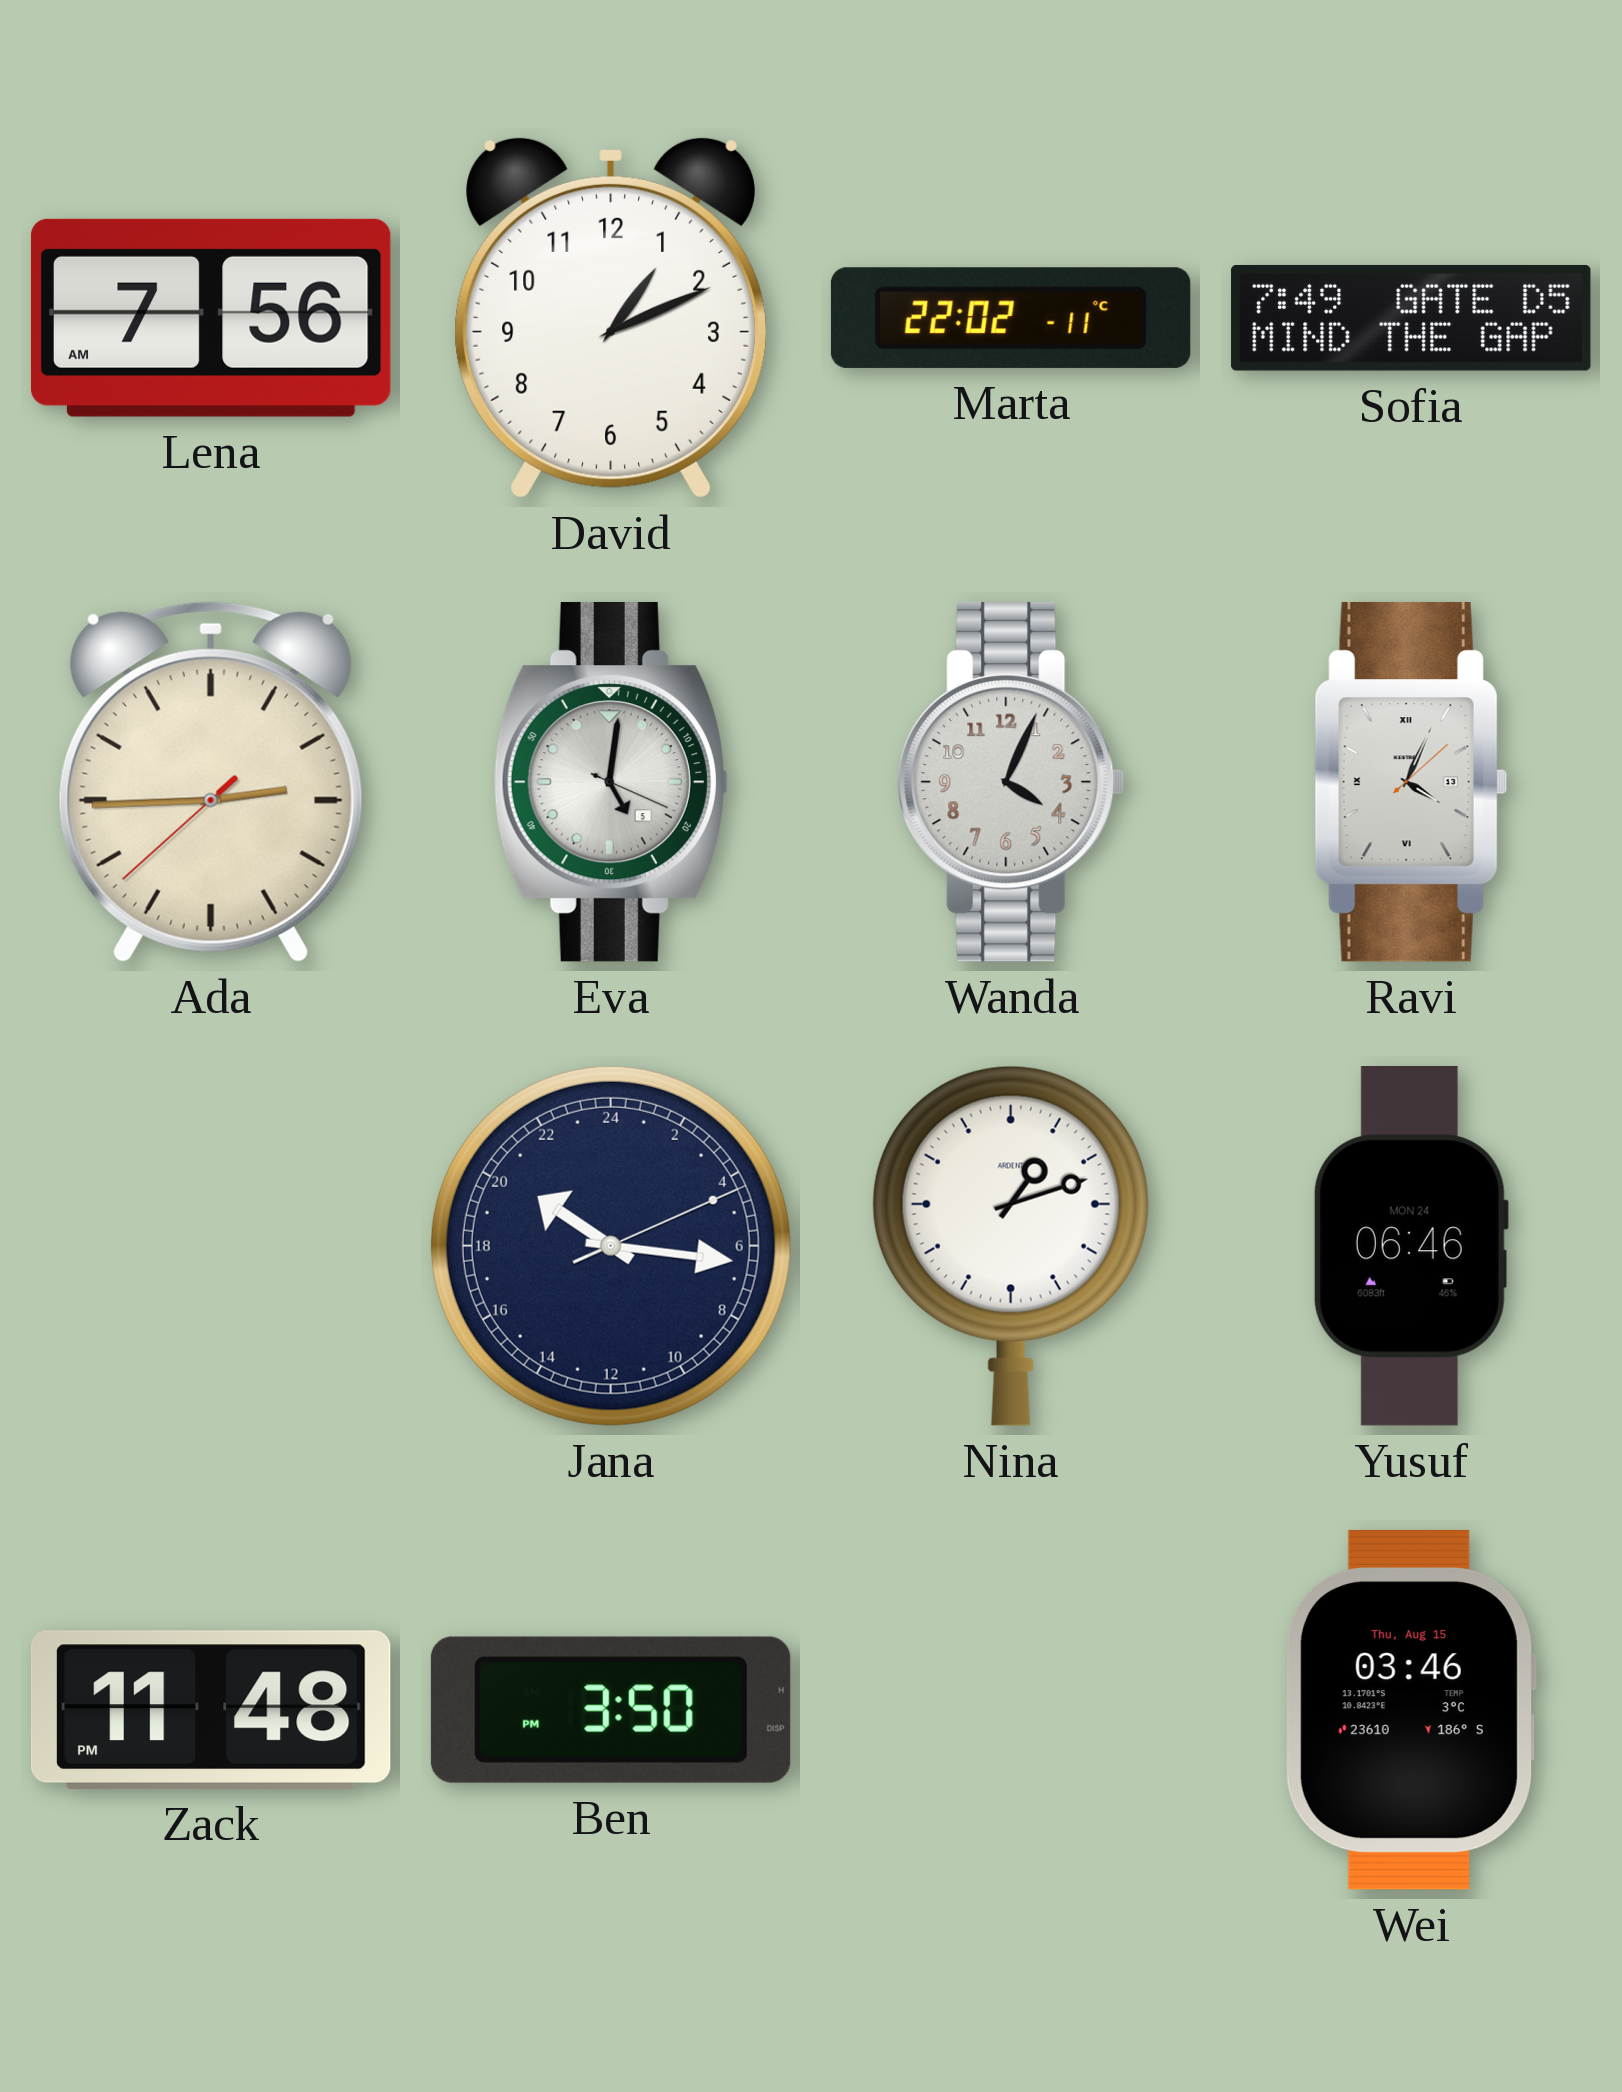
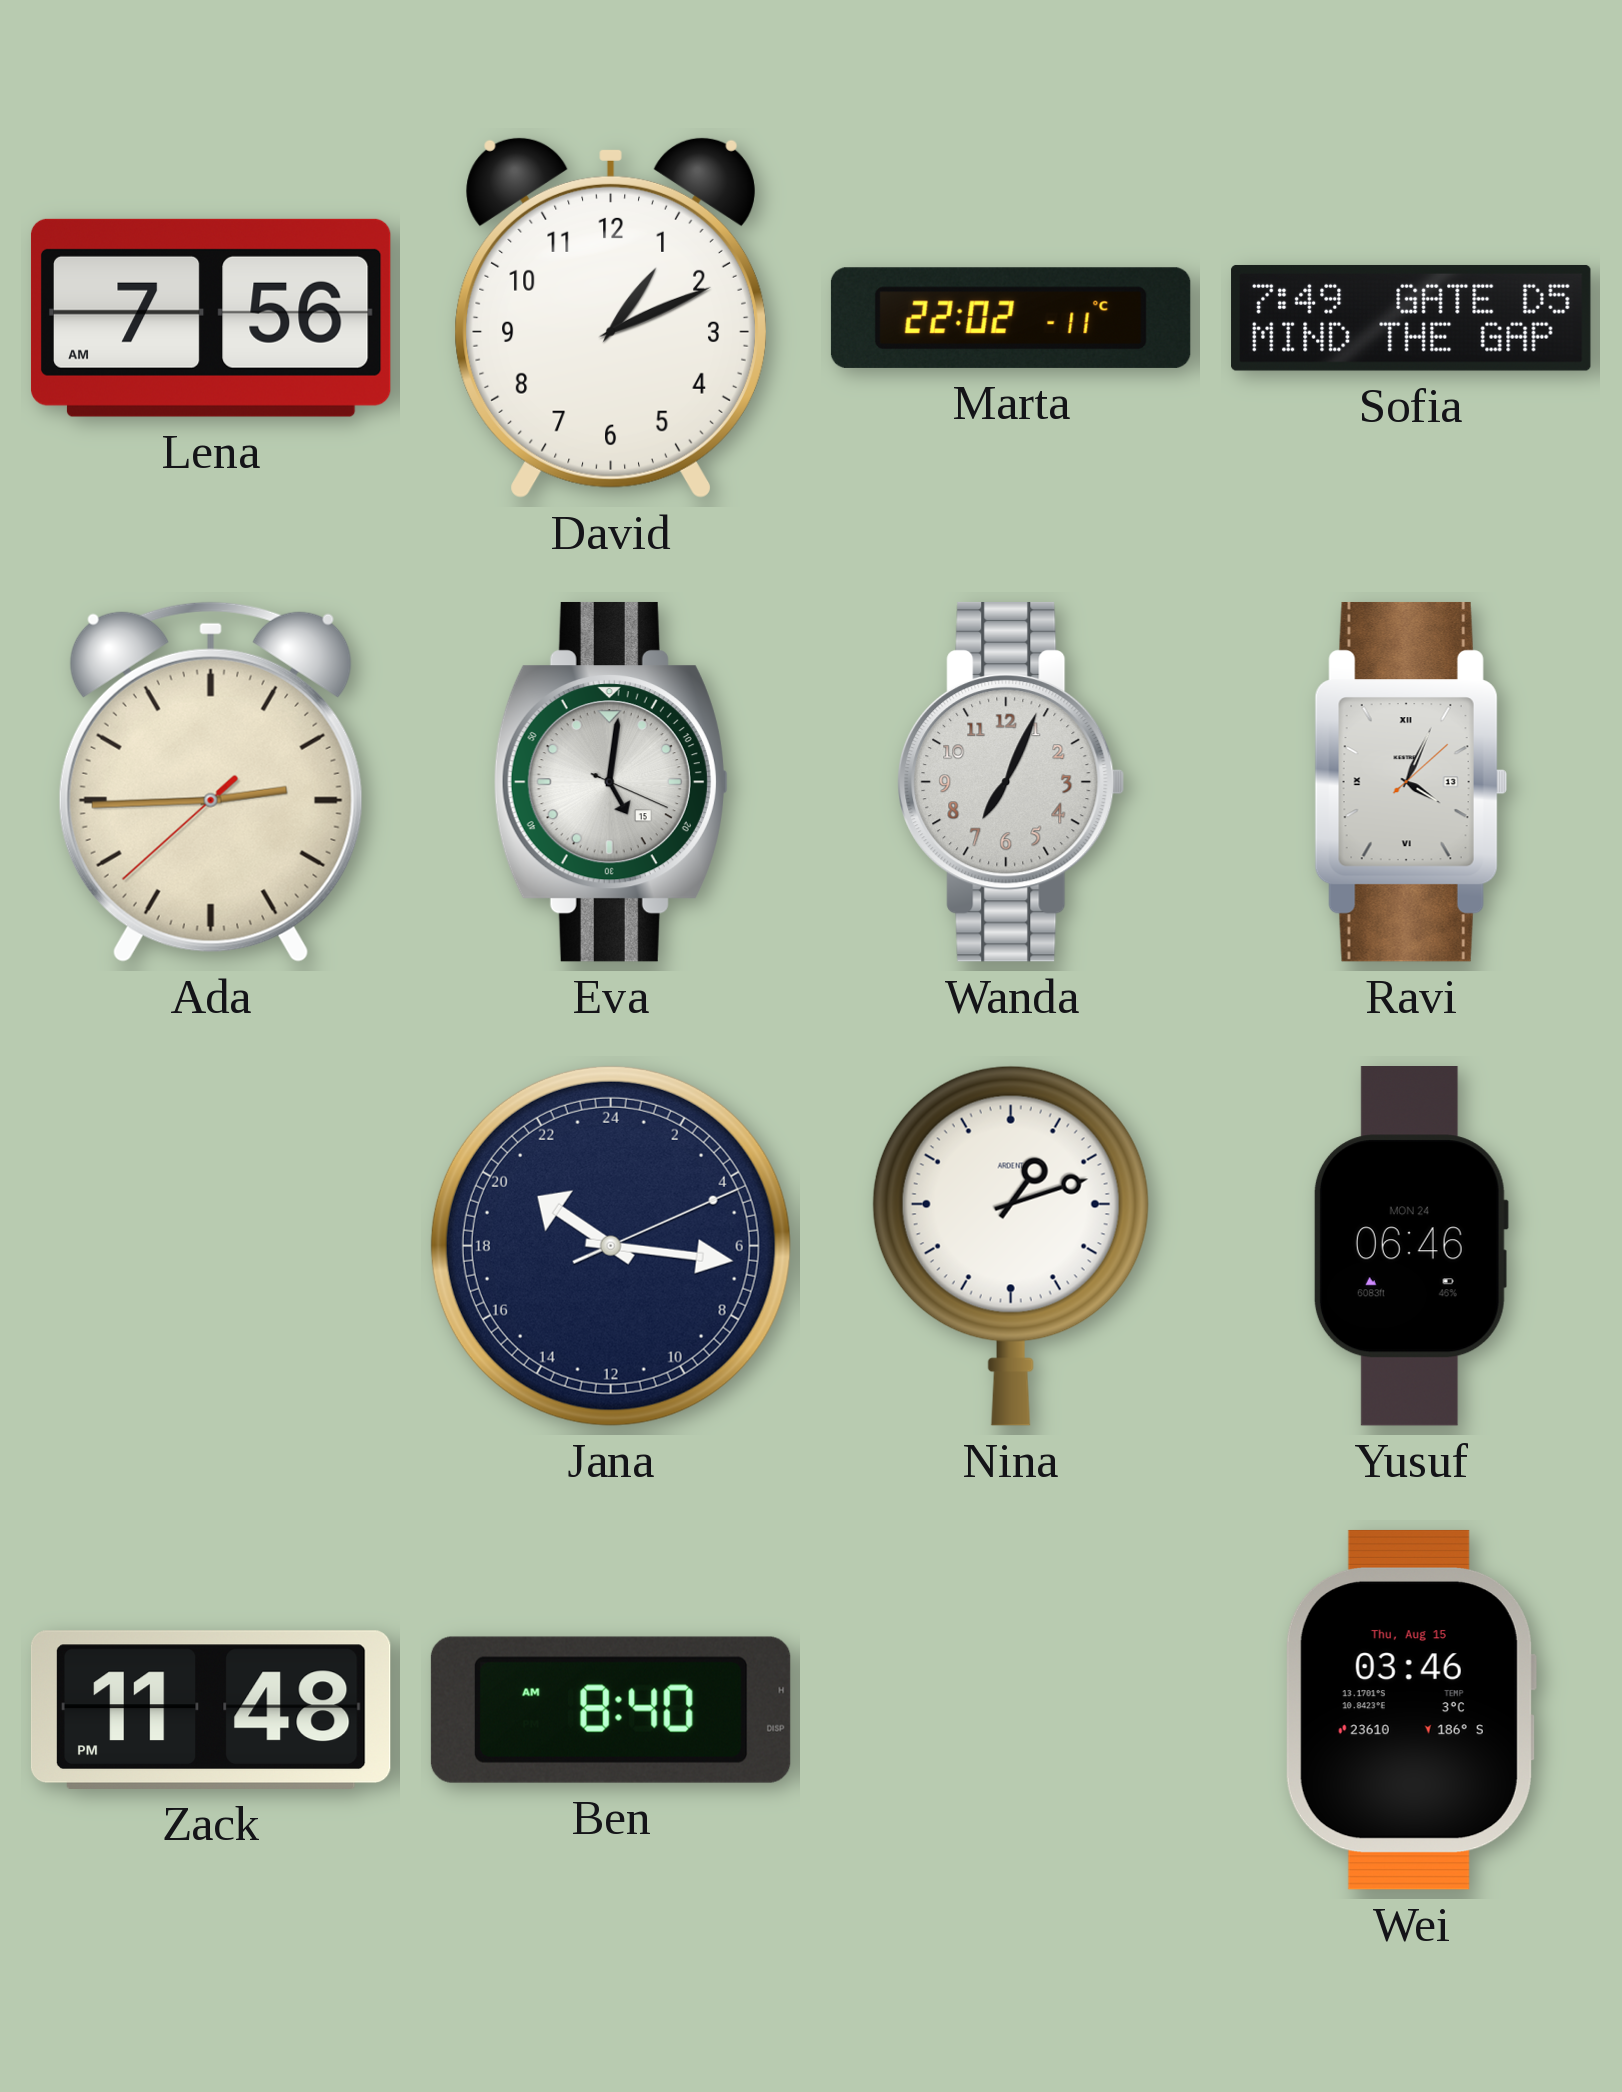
Eva date: 5 -> 15 (611, 782)
Wanda: 4:04 -> 7:04 (1011, 782)
Ben: 3:50 -> 8:40 (611, 1710)
